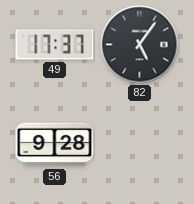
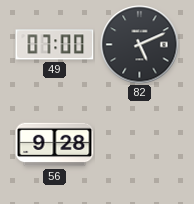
49: 17:37 -> 07:00 (55, 45)
82: 5:06 -> 5:11 (140, 45)
